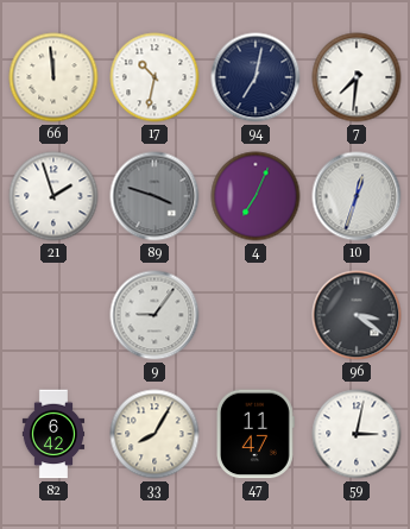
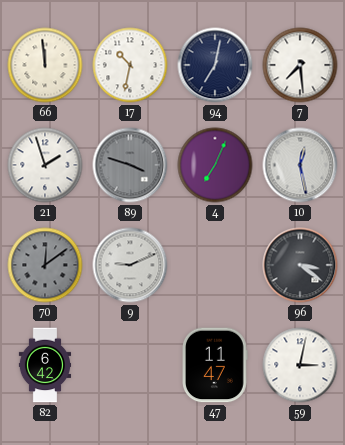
7: 7:31 -> 7:29 (300, 65)
10: 12:33 -> 12:28 (300, 165)
70: none -> 12:09 (45, 265)
9: 9:06 -> 9:11 (130, 265)
33: 8:05 -> none (154, 434)
